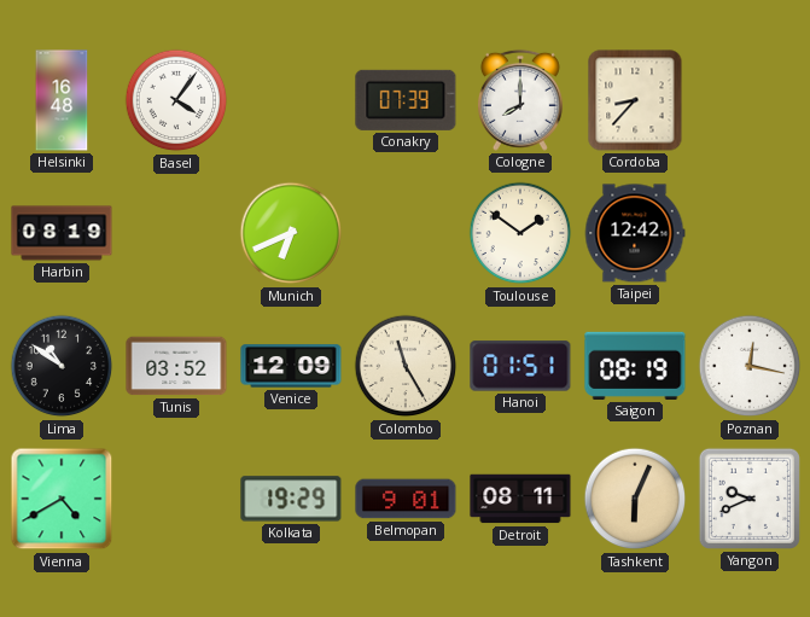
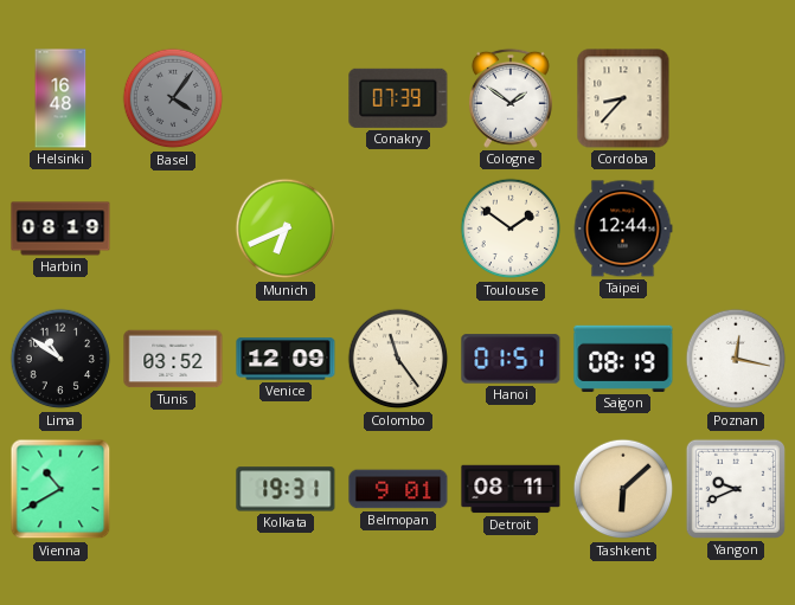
Basel dial: white -> grey (173, 98)
Cologne: 8:00 -> 1:51 (511, 98)
Taipei: 12:42 -> 12:44 (623, 229)
Colombo: 11:25 -> 11:24 (398, 359)
Vienna: 4:40 -> 10:40 (60, 489)
Kolkata: 19:29 -> 19:31 (286, 489)
Tashkent: 6:04 -> 6:08 (623, 489)
